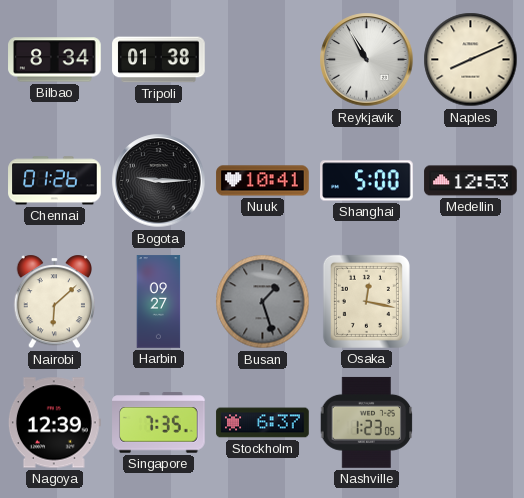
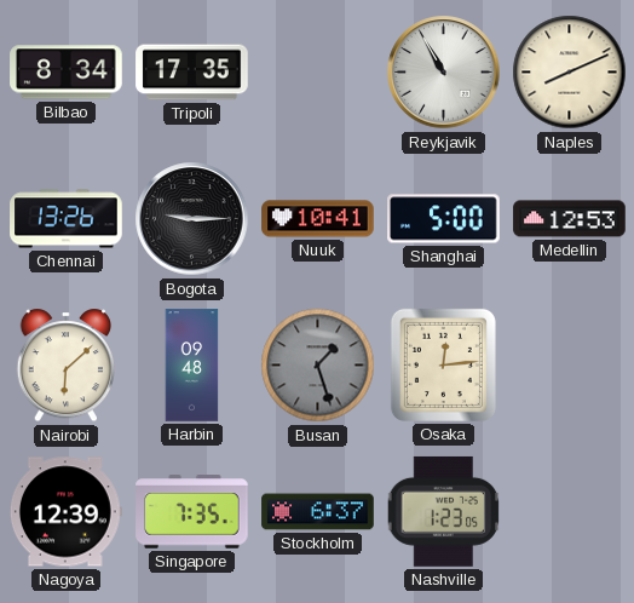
Tripoli: 01:38 -> 17:35 (192, 73)
Chennai: 01:26 -> 13:26 (67, 219)
Harbin: 09:27 -> 09:48 (192, 366)
Osaka: 12:17 -> 12:14 (443, 364)
